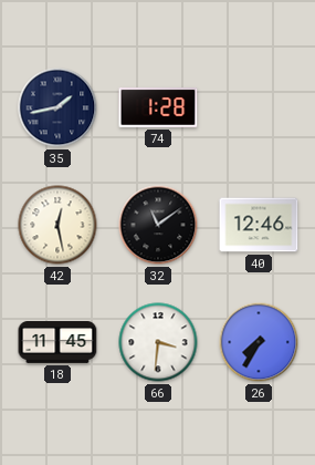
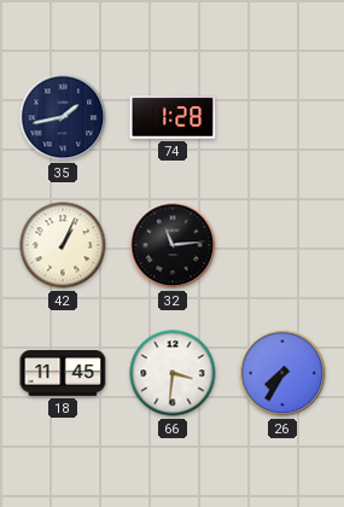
42: 12:28 -> 1:04 (63, 245)
32: 11:09 -> 11:14 (173, 245)
40: 12:46 -> none (259, 225)
